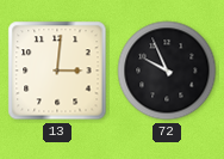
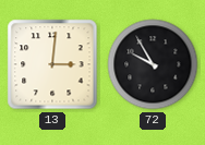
72: 9:56 -> 9:55 (153, 64)
